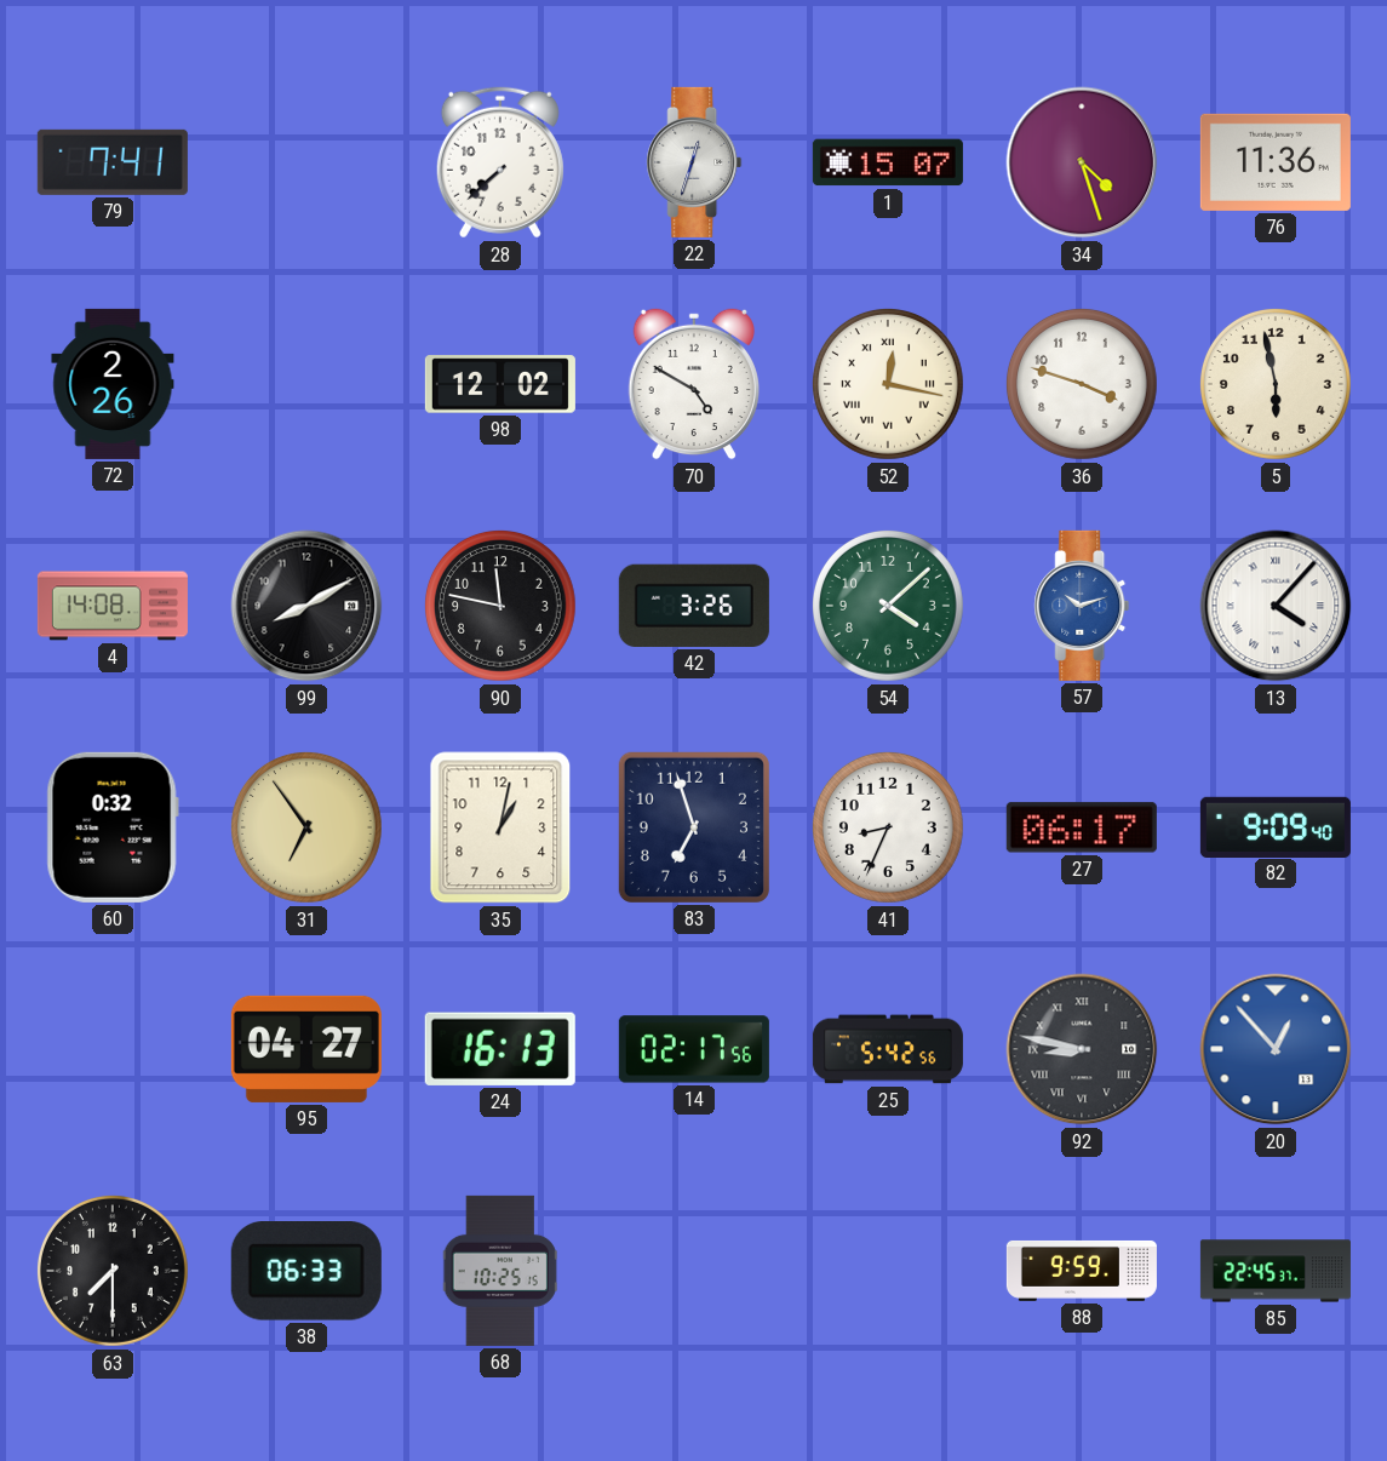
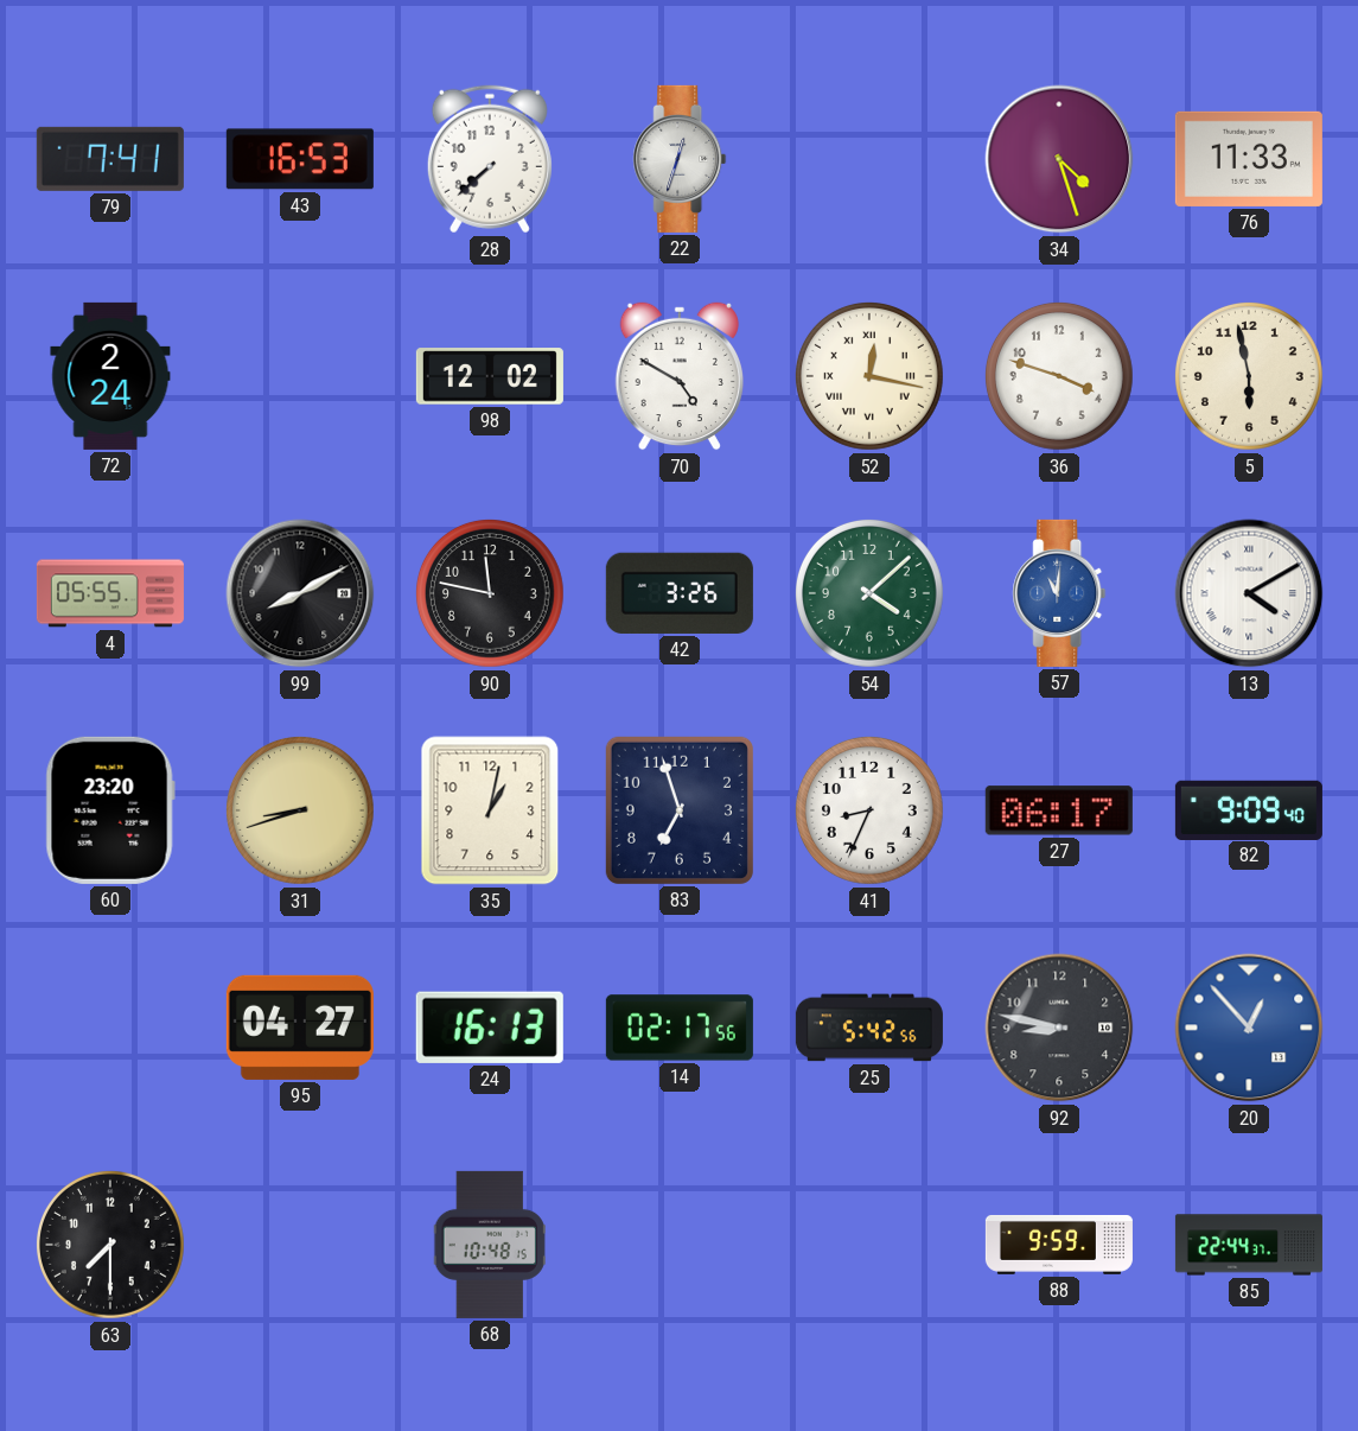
43: none -> 16:53 (300, 159)
1: 15:07 -> none (888, 162)
76: 11:36 -> 11:33 (1249, 159)
72: 2:26 -> 2:24 (110, 376)
4: 14:08 -> 05:55 (110, 593)
57: 10:12 -> 11:01 (1059, 593)
13: 4:07 -> 4:10 (1249, 593)
60: 0:32 -> 23:20 (110, 810)
31: 6:54 -> 8:42 (300, 810)
92 numerals: Roman -> Arabic (1059, 1028)
38: 06:33 -> none (306, 1272)
68: 10:25 -> 10:48 (490, 1245)
85: 22:45 -> 22:44 (1249, 1245)
